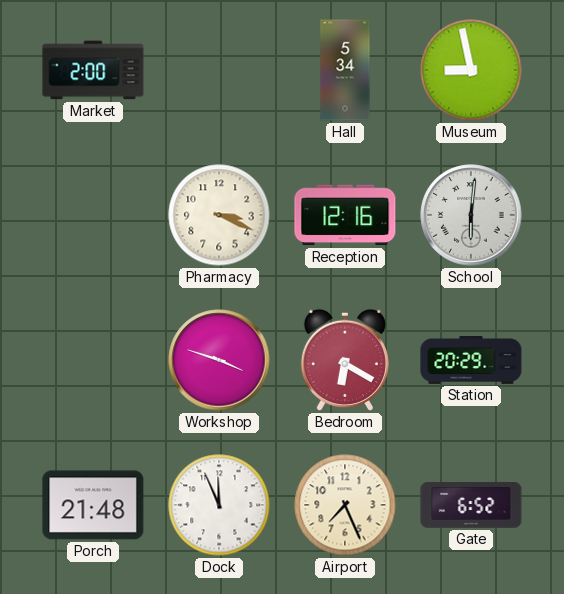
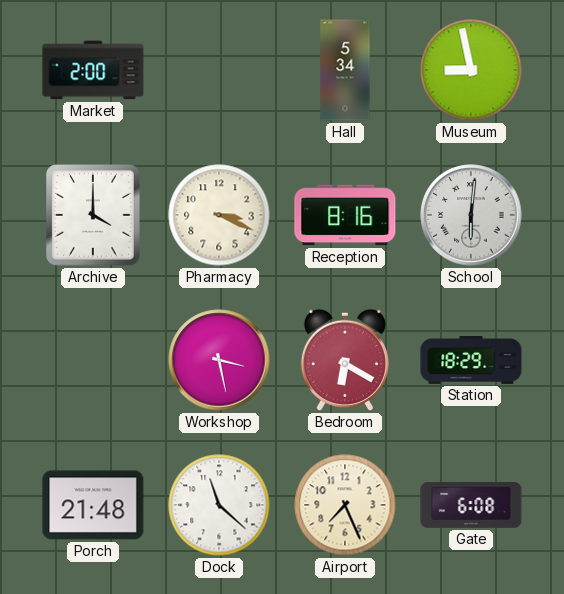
Archive: none -> 4:00 (94, 216)
Reception: 12:16 -> 8:16 (345, 215)
Workshop: 3:48 -> 3:28 (219, 360)
Station: 20:29 -> 18:29 (471, 361)
Dock: 11:56 -> 11:22 (219, 505)
Gate: 6:52 -> 6:08 (471, 505)
